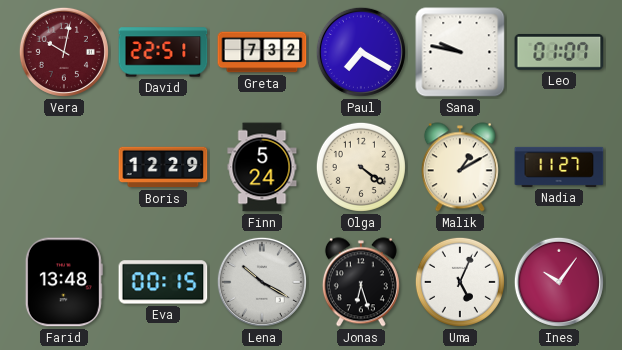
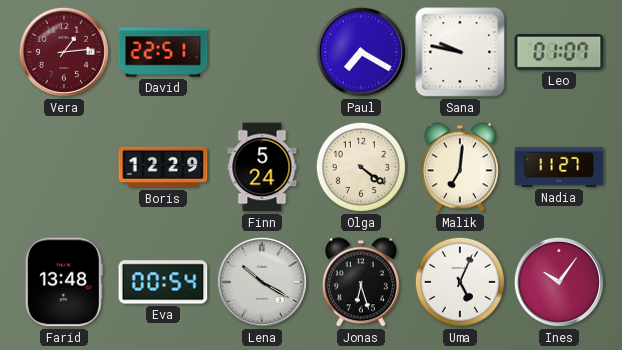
Vera: 10:02 -> 1:14 (64, 52)
Greta: 7:32 -> none (262, 52)
Malik: 1:10 -> 7:01 (460, 167)
Eva: 00:15 -> 00:54 (163, 282)
